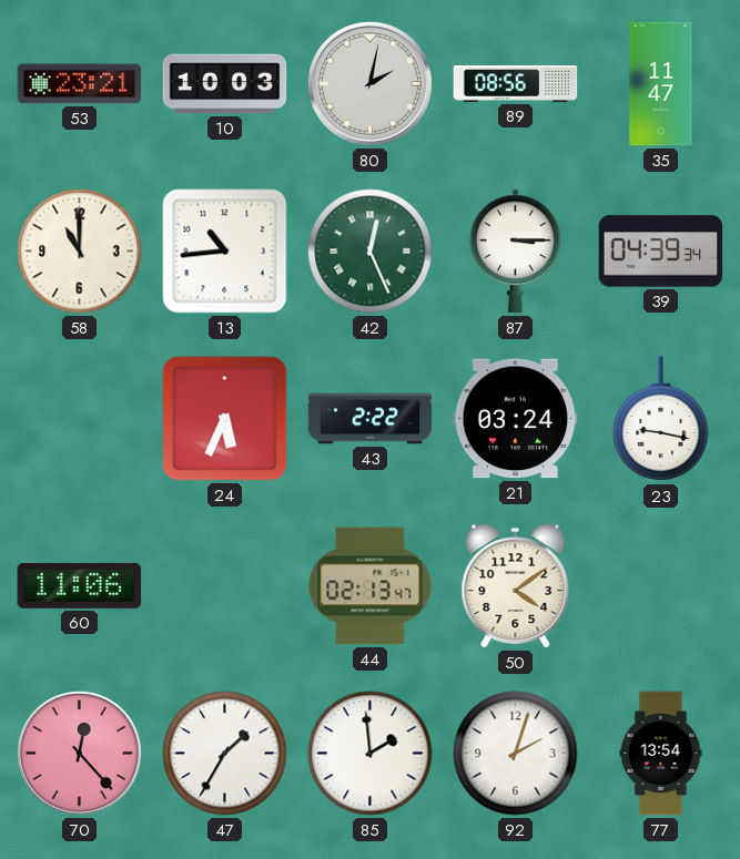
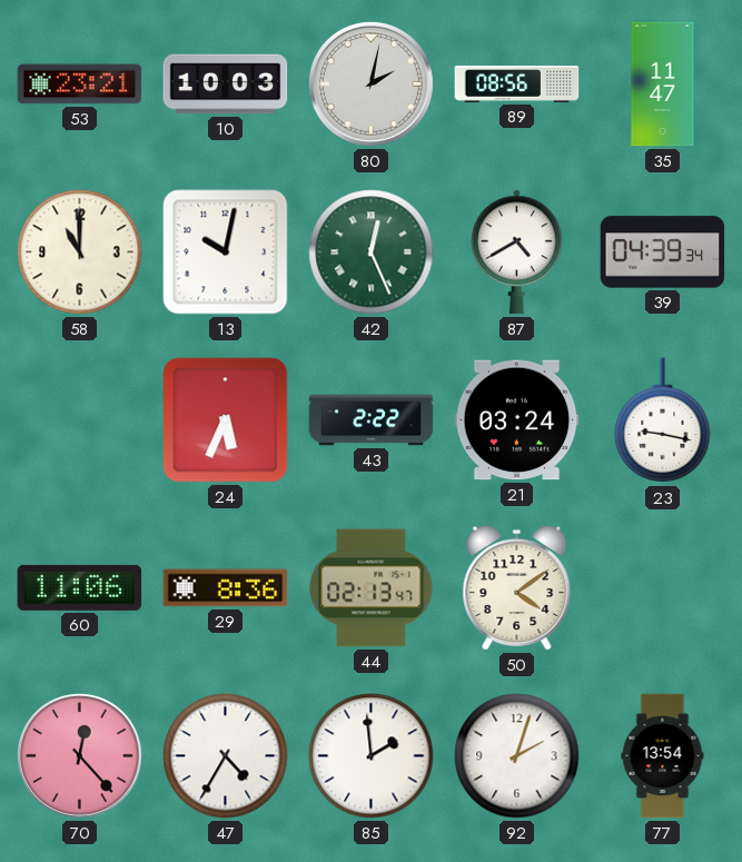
13: 10:44 -> 10:02 (226, 252)
87: 3:15 -> 4:40 (516, 252)
29: none -> 8:36 (226, 588)
47: 1:35 -> 4:35 (226, 756)
